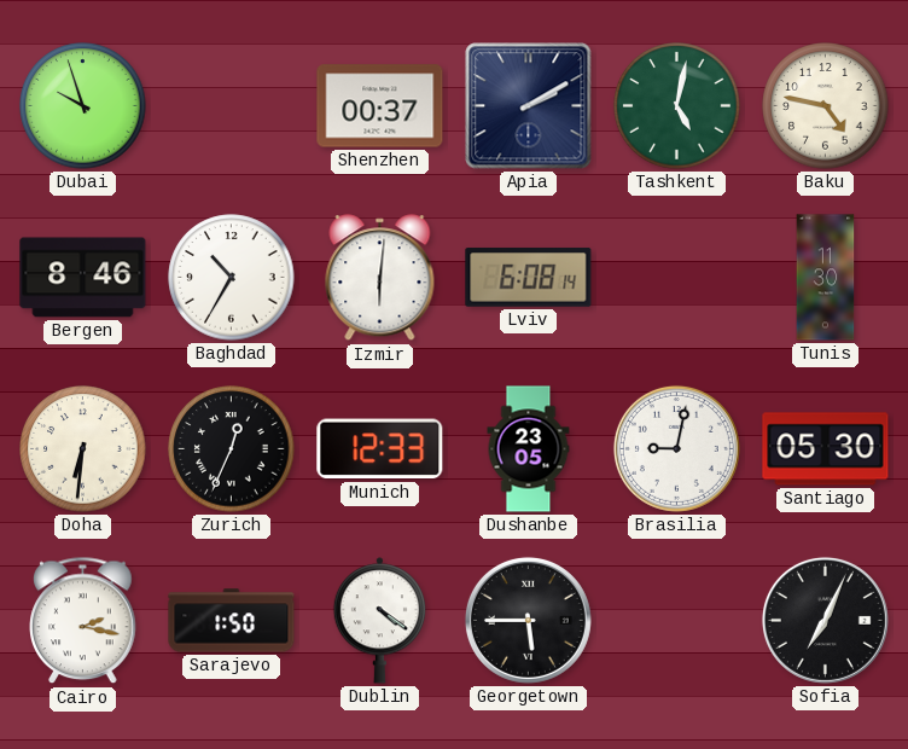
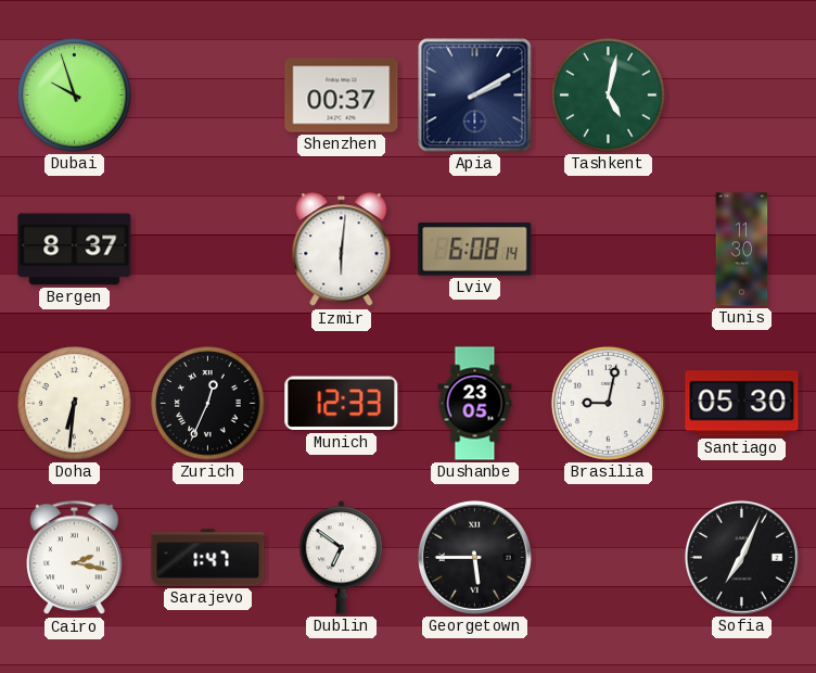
Baku: 4:47 -> none (826, 106)
Bergen: 8:46 -> 8:37 (75, 250)
Baghdad: 10:35 -> none (232, 278)
Sarajevo: 1:50 -> 1:47 (208, 558)
Dublin: 4:21 -> 6:51 (341, 558)
